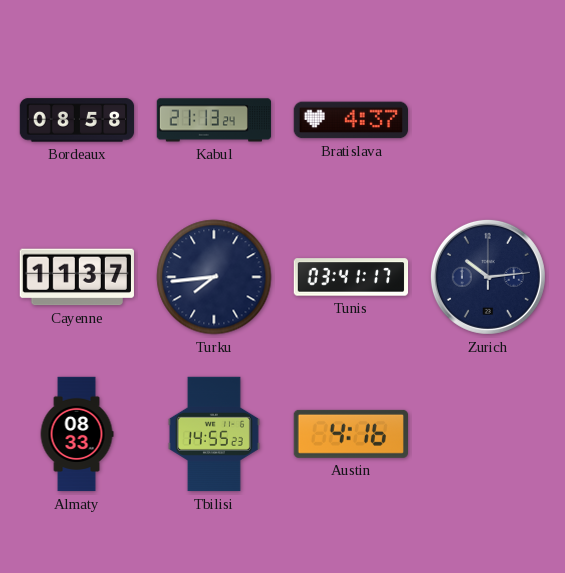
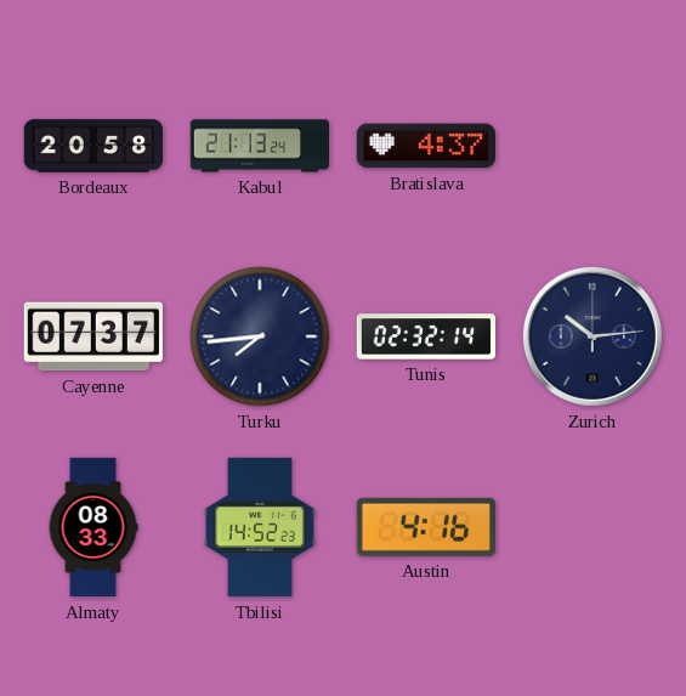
Bordeaux: 08:58 -> 20:58 (93, 146)
Cayenne: 11:37 -> 07:37 (92, 336)
Tunis: 03:41 -> 02:32 (426, 336)
Tbilisi: 14:55 -> 14:52 (260, 527)
